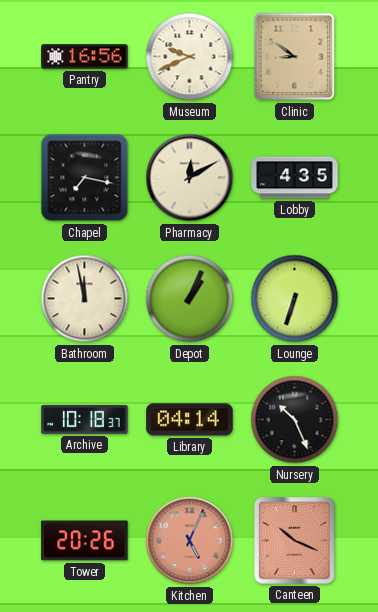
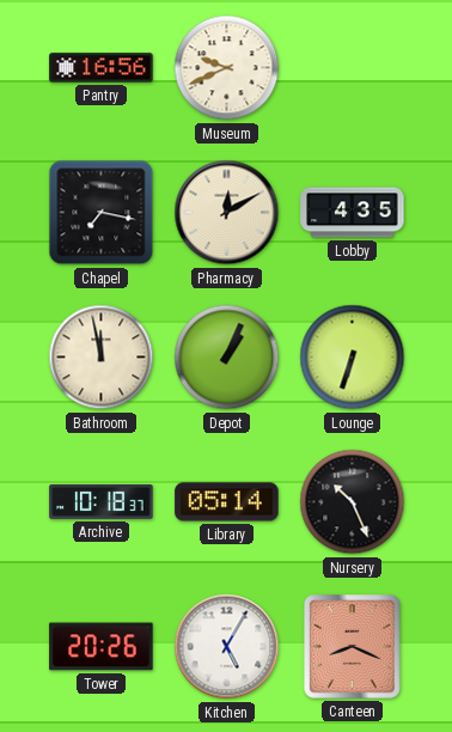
Clinic: 8:51 -> none (295, 57)
Library: 04:14 -> 05:14 (227, 502)
Kitchen: 5:04 -> 5:05 (227, 647)
Kitchen dial: salmon -> white (227, 647)
Canteen: 10:19 -> 8:19 (353, 647)
